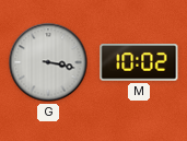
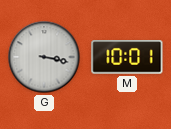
M: 10:02 -> 10:01 (127, 57)
